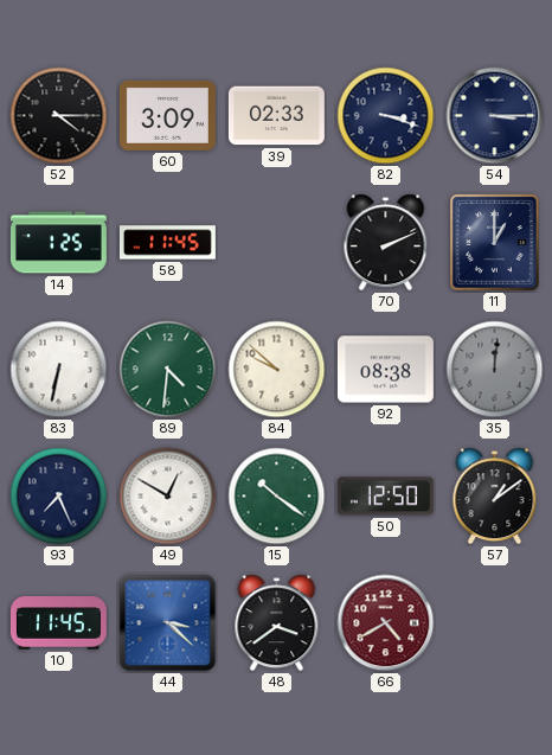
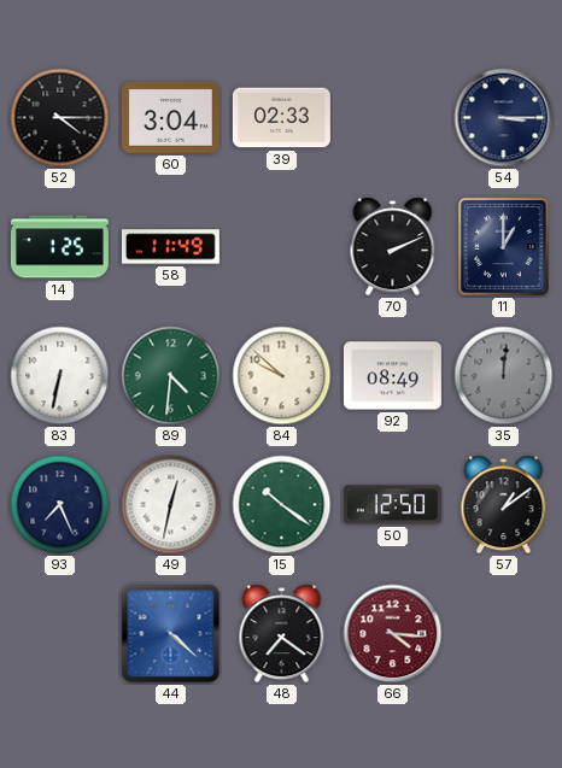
60: 3:09 -> 3:04 (170, 117)
82: 3:18 -> none (386, 116)
58: 11:45 -> 11:49 (170, 247)
92: 08:38 -> 08:49 (392, 376)
49: 12:50 -> 12:32 (171, 505)
10: 11:45 -> none (58, 623)
44: 3:22 -> 4:22 (171, 634)
48: 3:39 -> 7:21 (282, 634)
66: 4:40 -> 4:16 (393, 634)
